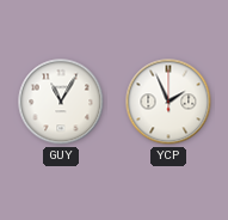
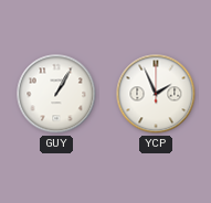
GUY: 11:05 -> 1:05 (56, 94)
